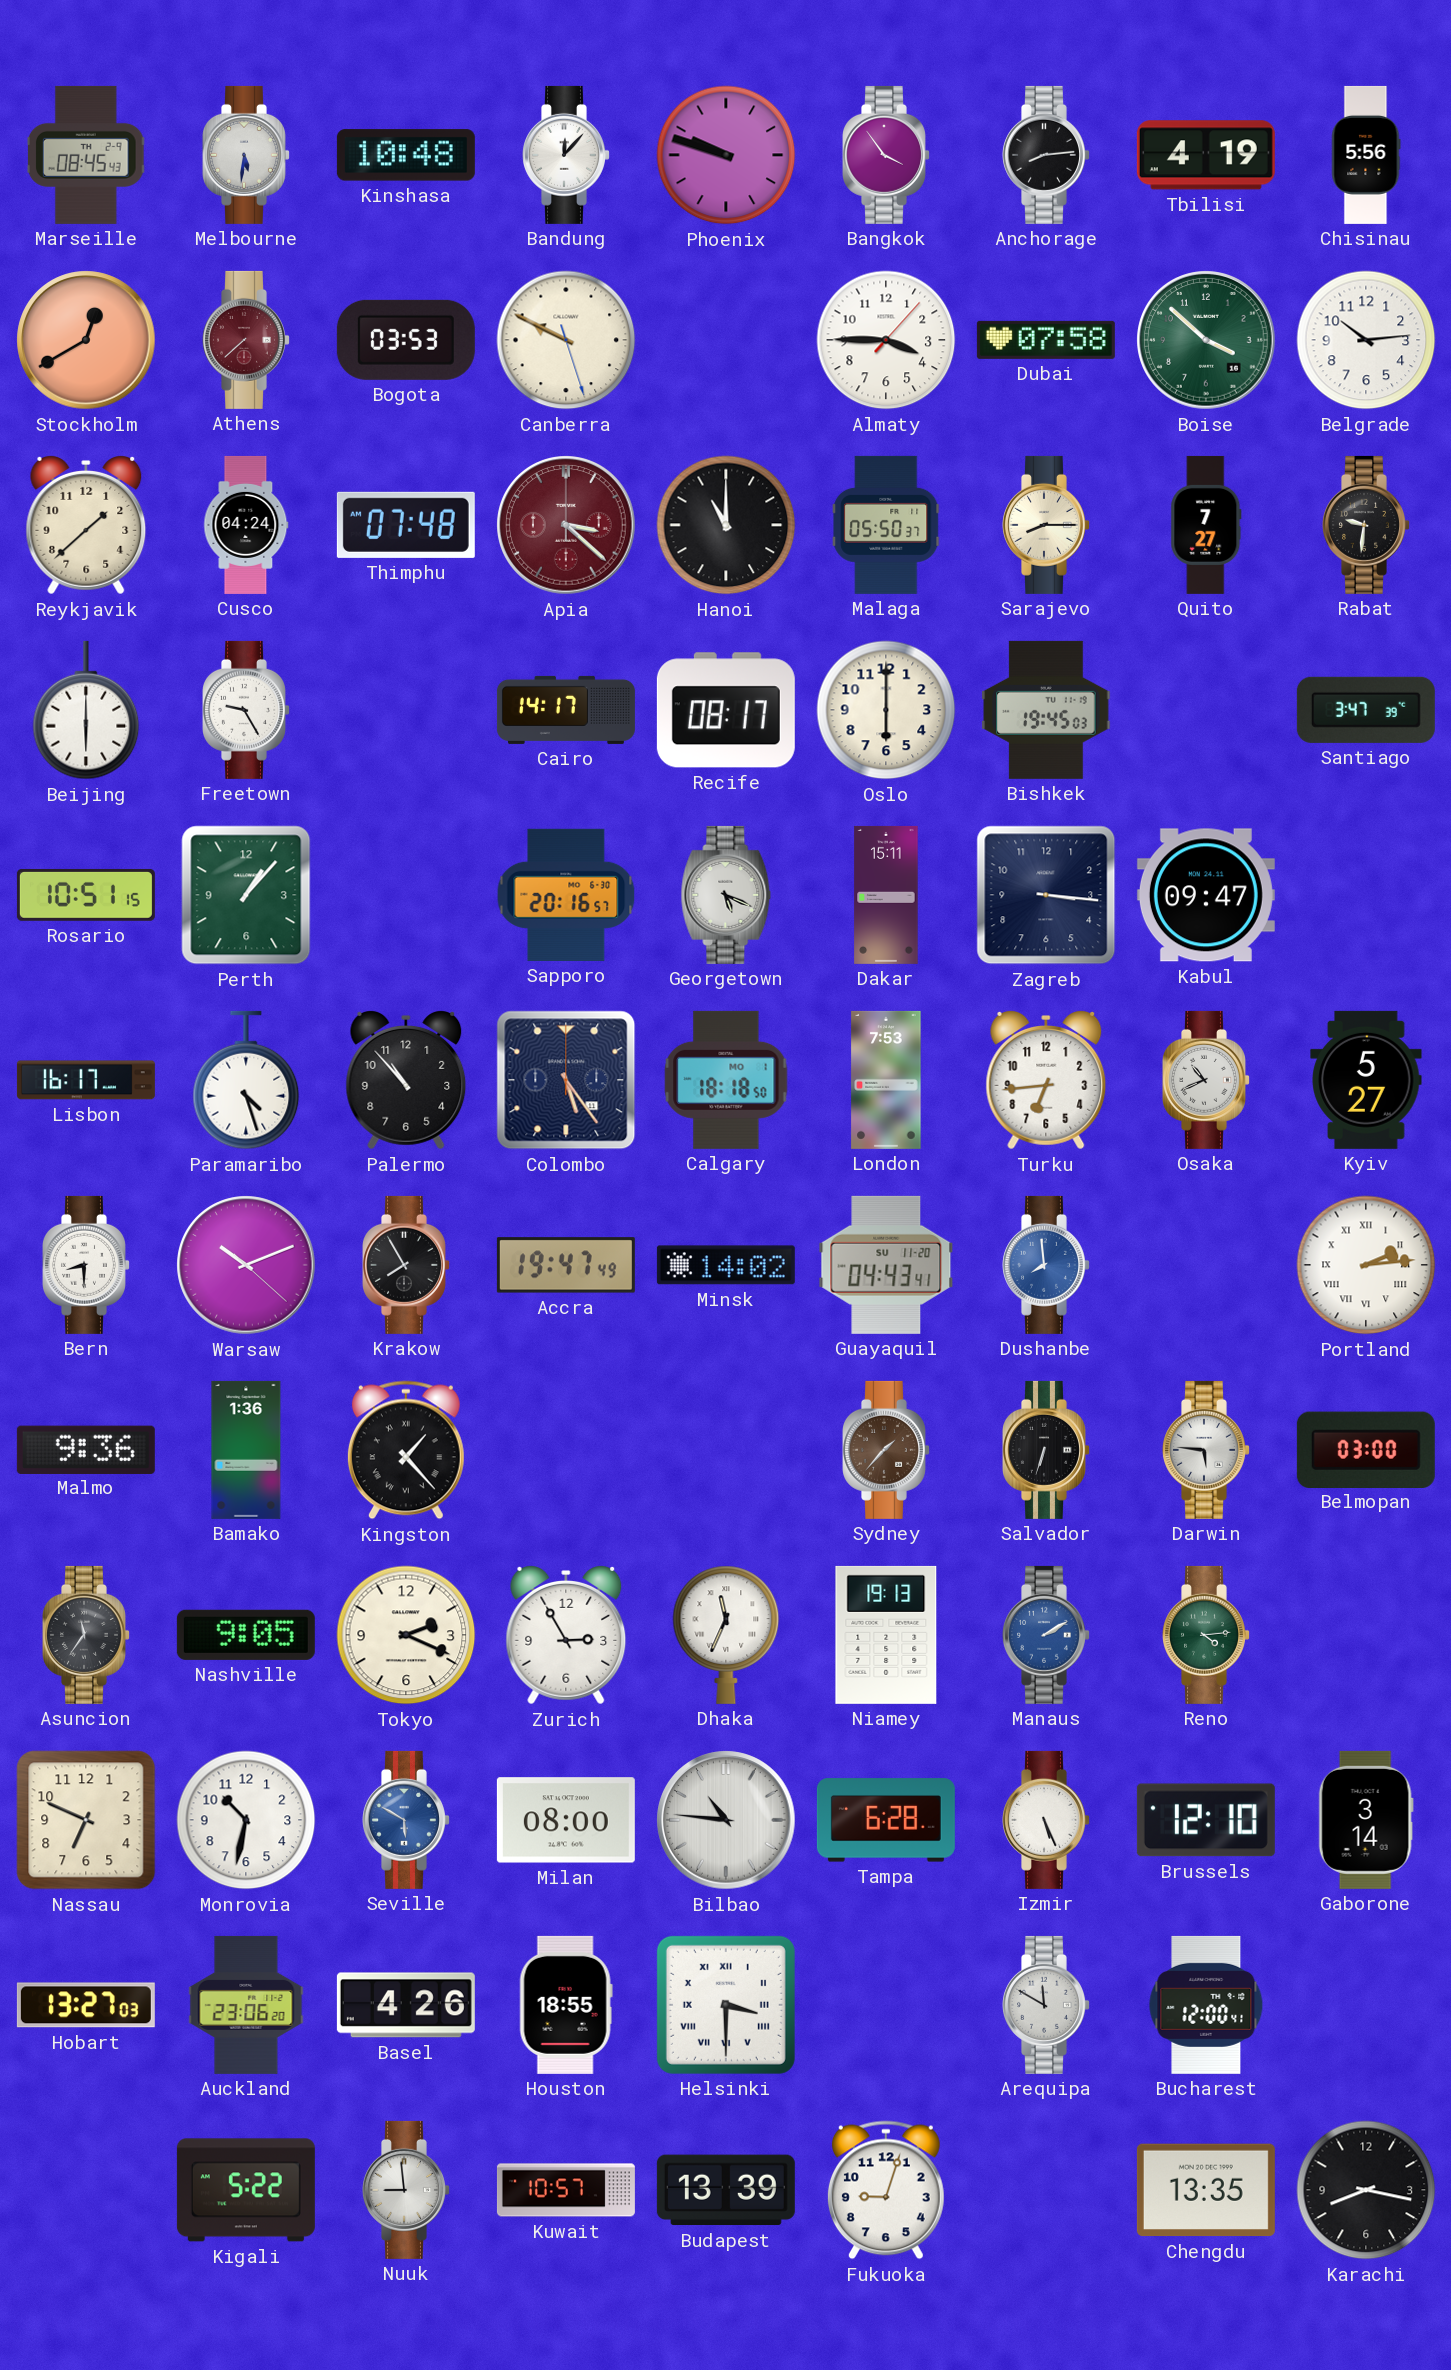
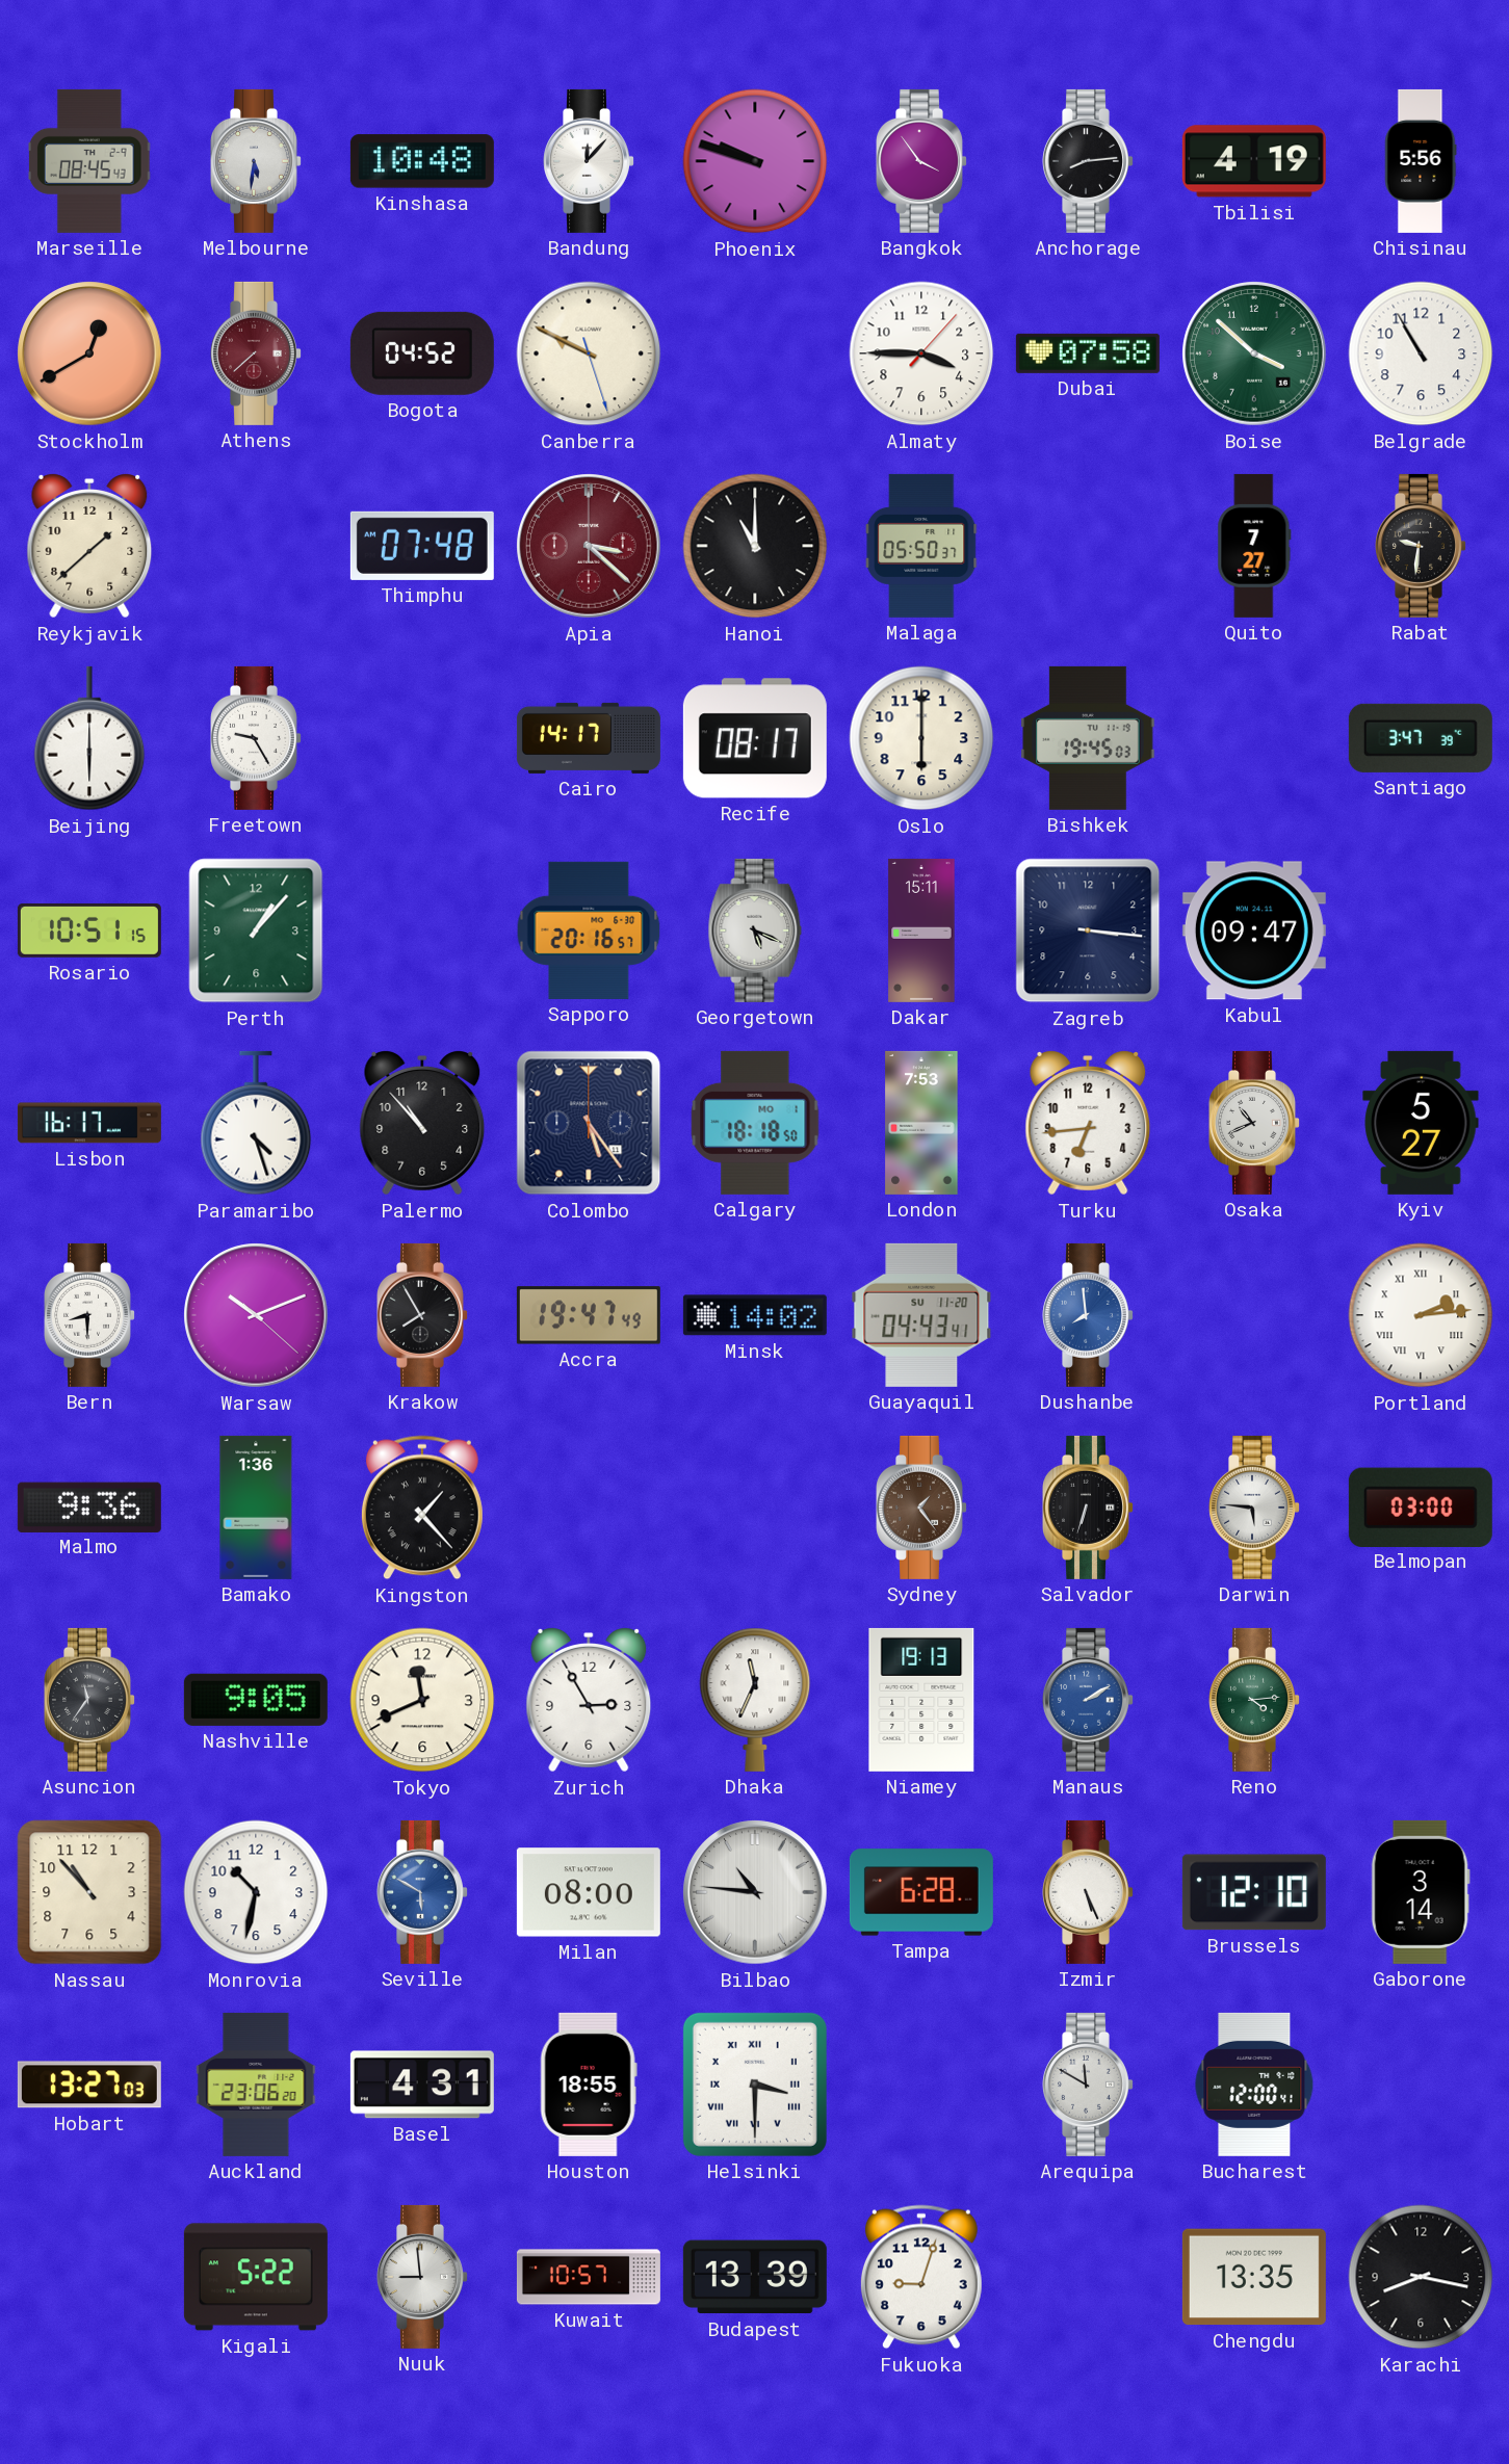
Bogota: 03:53 -> 04:52 (422, 353)
Belgrade: 10:14 -> 10:55 (1421, 353)
Cusco: 04:24 -> none (246, 525)
Sarajevo: 8:15 -> none (1047, 525)
Sydney: 1:37 -> 1:24 (922, 1508)
Tokyo: 2:19 -> 11:41 (422, 1700)
Nassau: 6:49 -> 10:53 (89, 1892)
Basel: 4:26 -> 4:31 (422, 2085)
